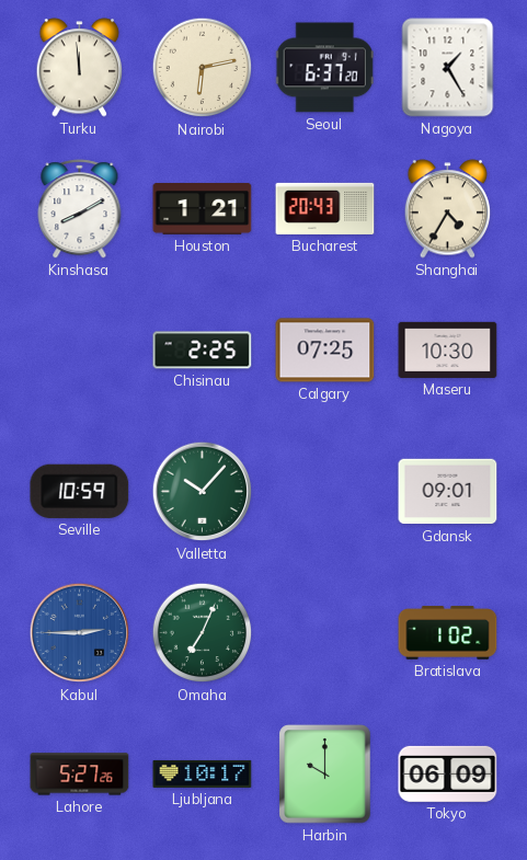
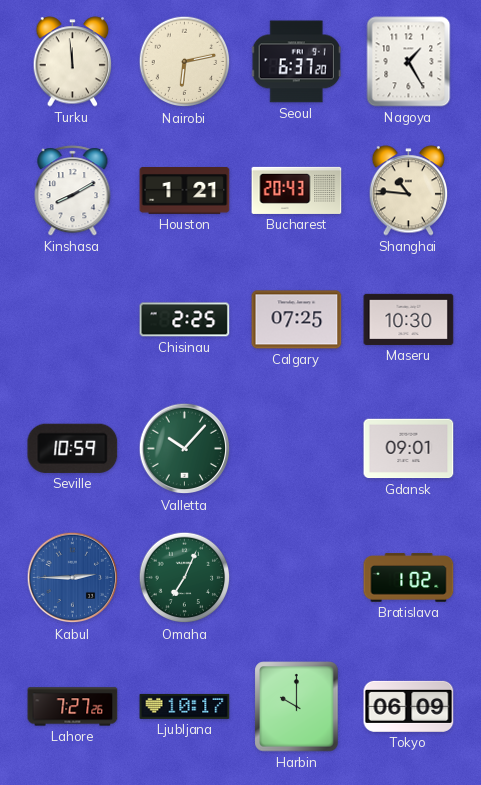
Shanghai: 4:35 -> 10:46 (409, 191)
Lahore: 5:27 -> 7:27 (73, 707)
